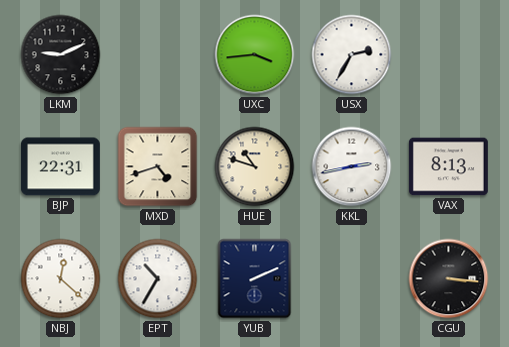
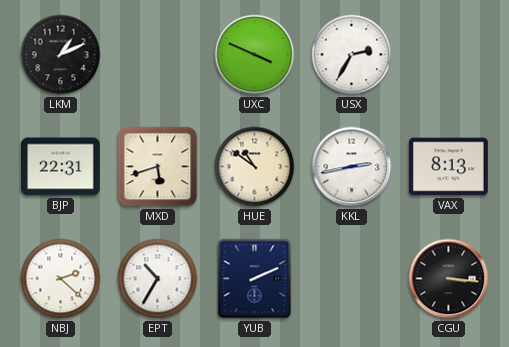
LKM: 9:11 -> 1:11 (61, 55)
UXC: 3:44 -> 3:49 (255, 55)
MXD: 4:42 -> 5:42 (158, 167)
HUE: 10:48 -> 10:51 (255, 167)
NBJ: 12:22 -> 2:22 (61, 279)
